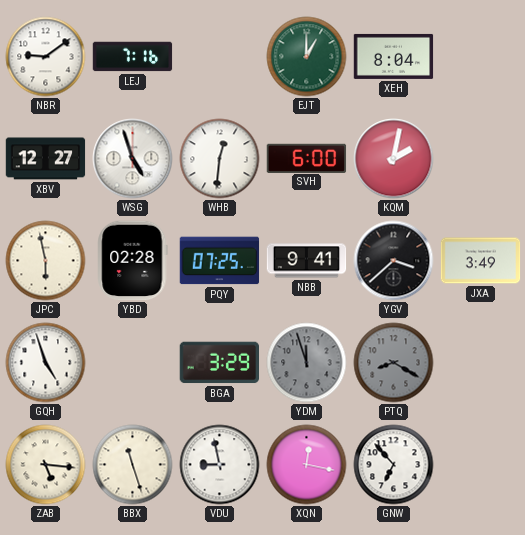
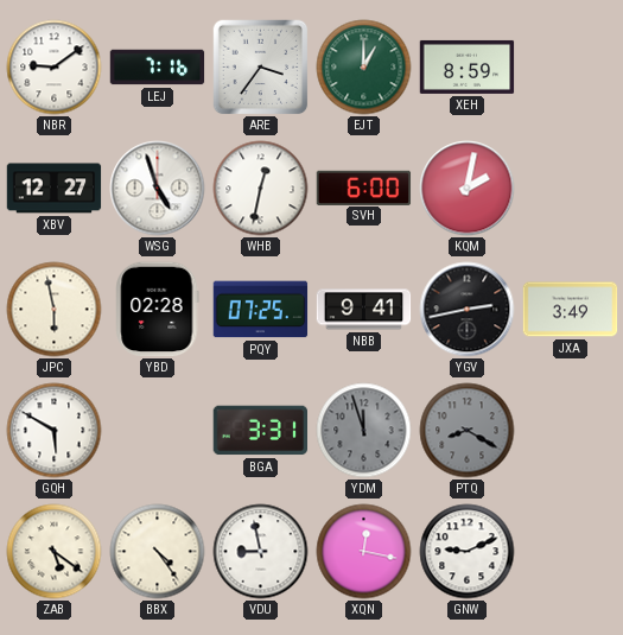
ARE: none -> 3:36 (261, 68)
XEH: 8:04 -> 8:59 (468, 66)
WHB: 12:31 -> 12:32 (261, 189)
YGV: 3:38 -> 2:43 (468, 310)
GQH: 4:57 -> 5:50 (55, 431)
BGA: 3:29 -> 3:31 (260, 431)
ZAB: 5:16 -> 5:21 (55, 552)
BBX: 11:27 -> 4:24 (158, 552)
GNW: 6:53 -> 9:11 (468, 552)
